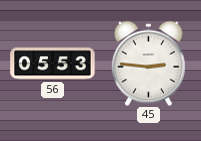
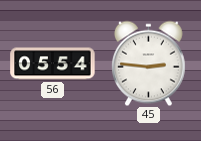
56: 05:53 -> 05:54 (53, 64)
